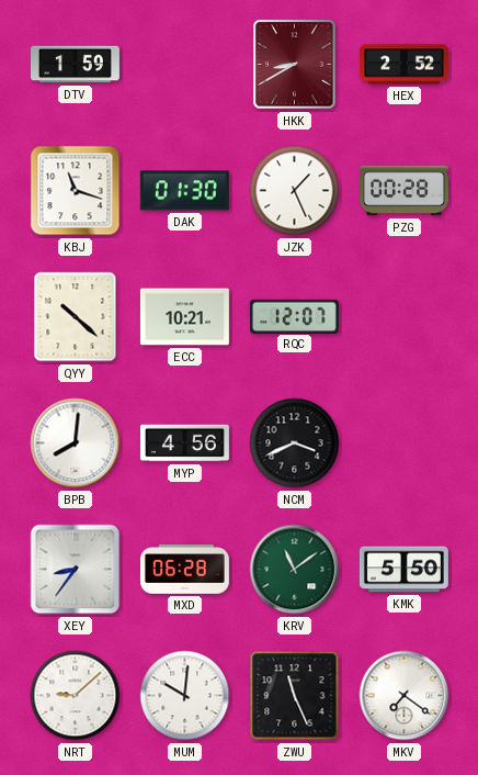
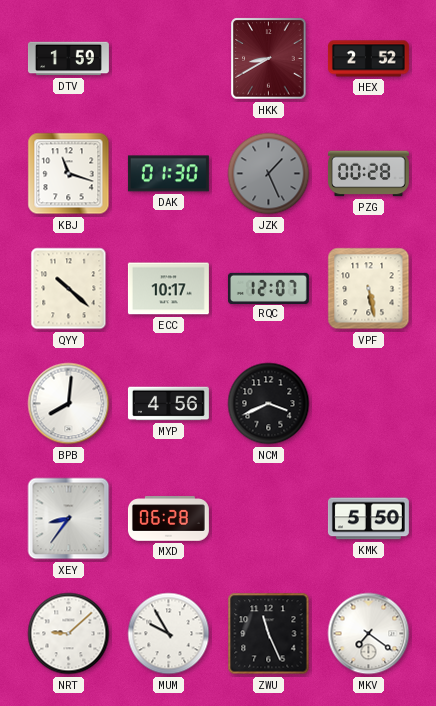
JZK dial: white -> grey (269, 174)
ECC: 10:21 -> 10:17 (168, 289)
VPF: none -> 5:28 (369, 289)
KRV: 11:09 -> none (295, 570)
MUM: 10:01 -> 9:55 (169, 634)
